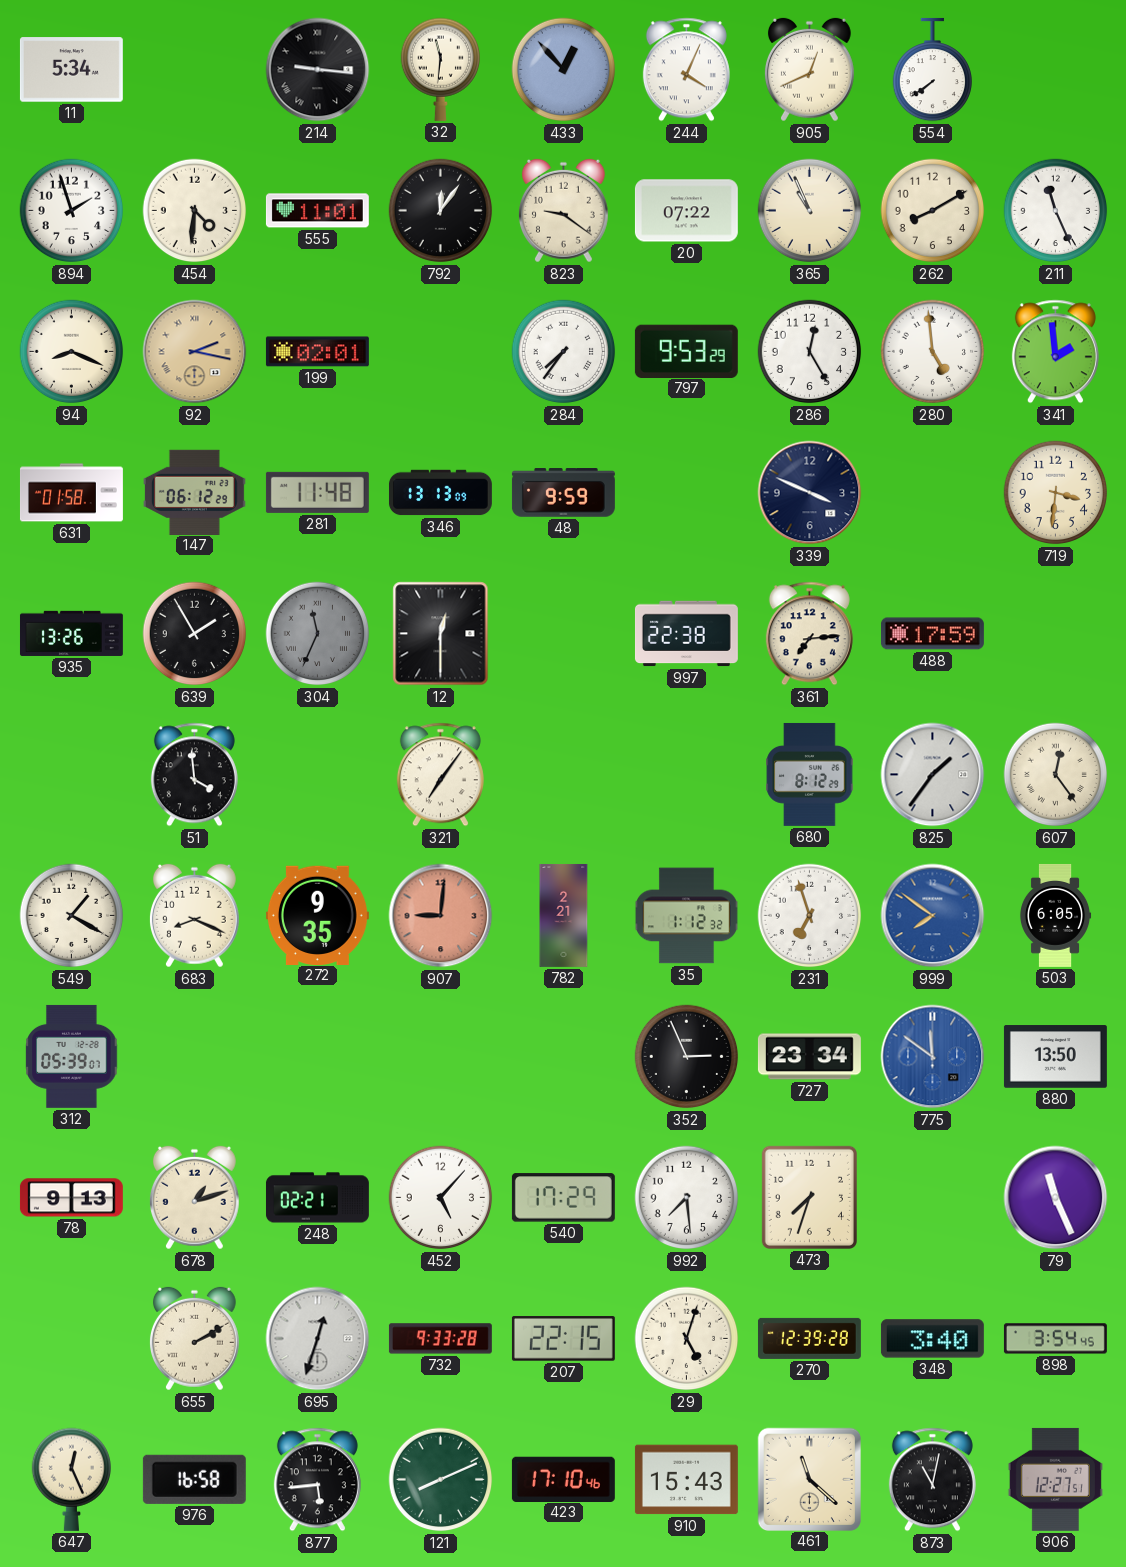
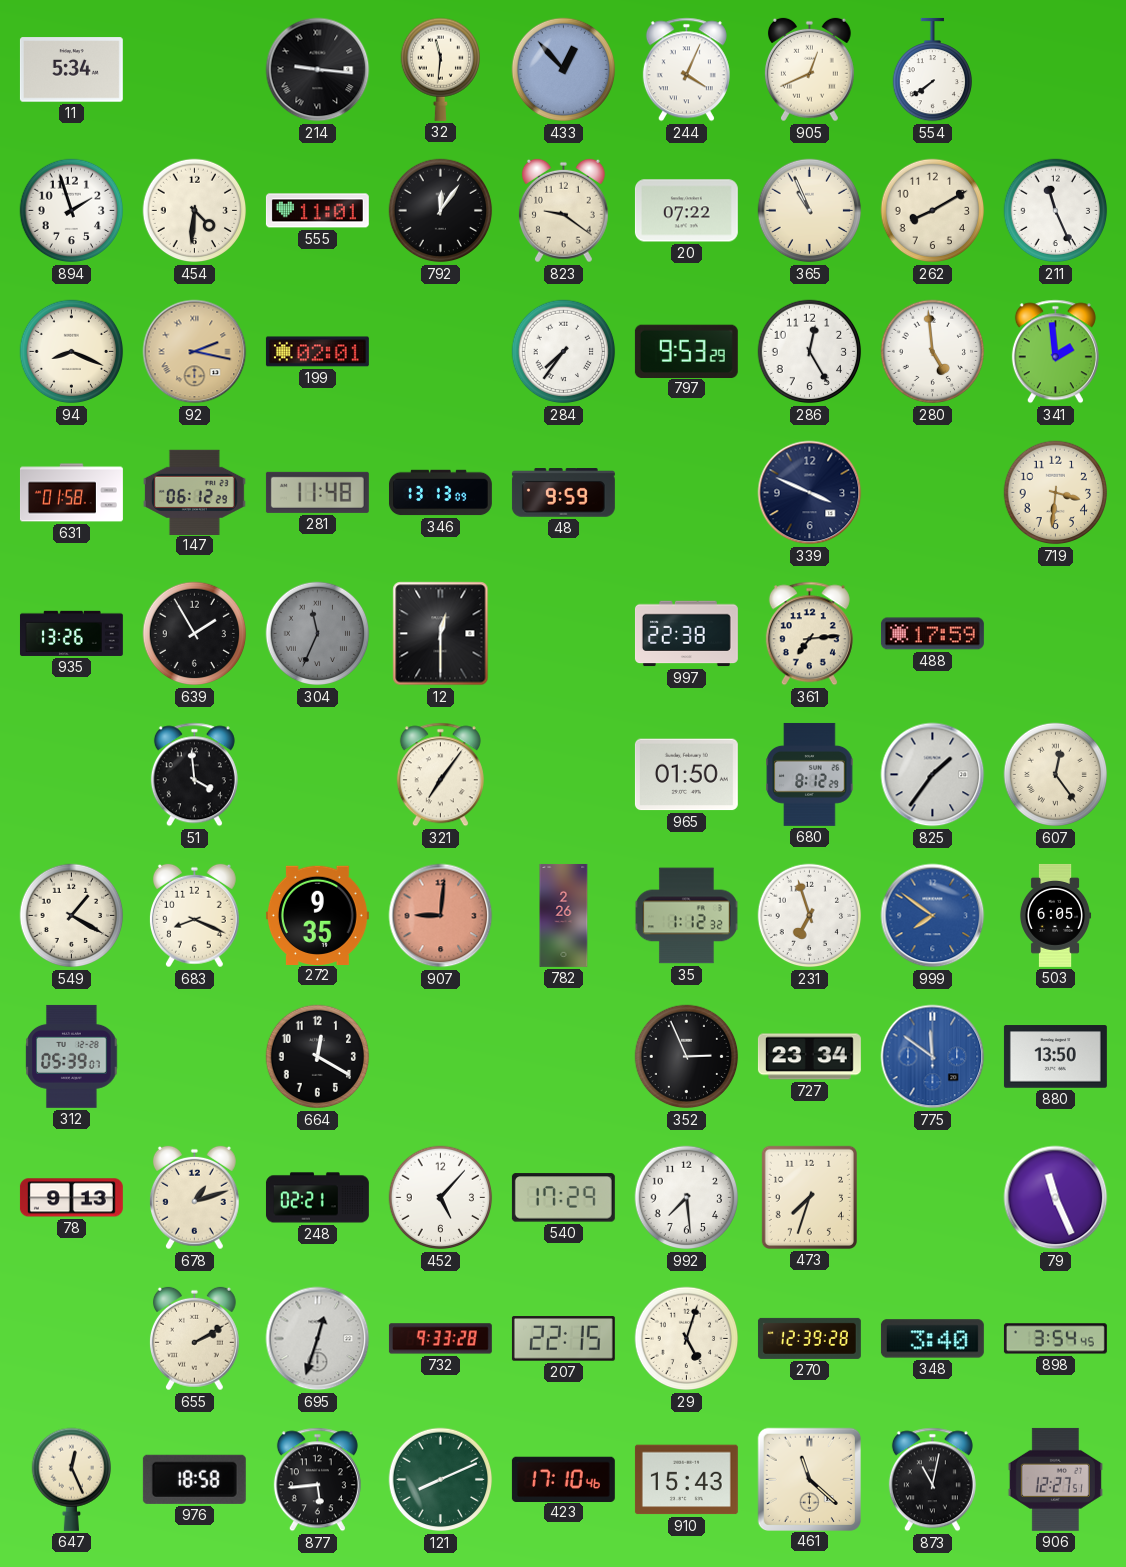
965: none -> 01:50 (686, 775)
782: 2:21 -> 2:26 (564, 915)
664: none -> 12:20 (318, 1057)
976: 16:58 -> 18:58 (194, 1479)
